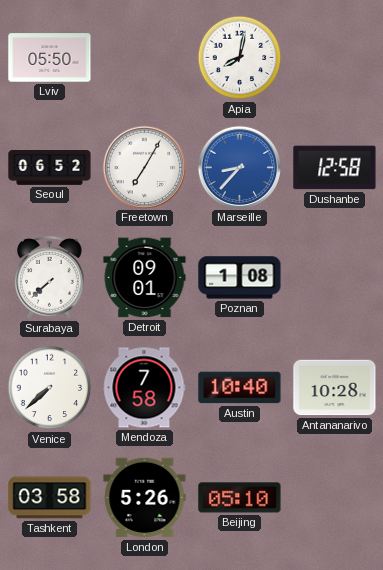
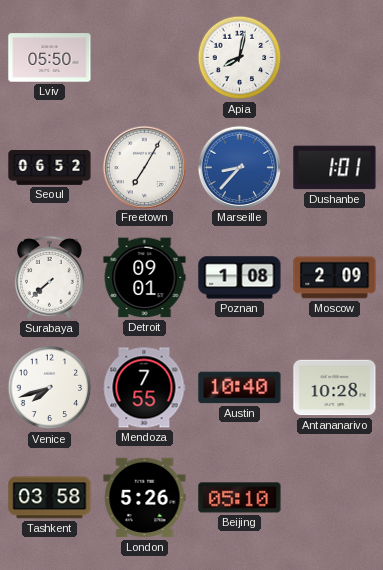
Dushanbe: 12:58 -> 1:01 (335, 168)
Moscow: none -> 2:09 (335, 278)
Venice: 7:38 -> 7:42 (50, 388)
Mendoza: 7:58 -> 7:55 (144, 388)
